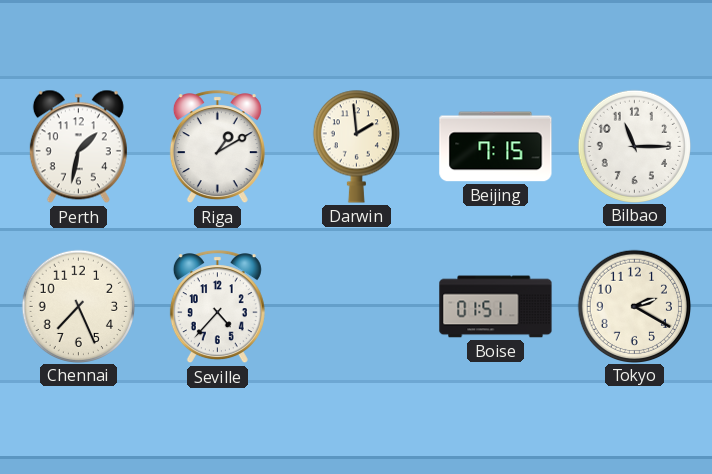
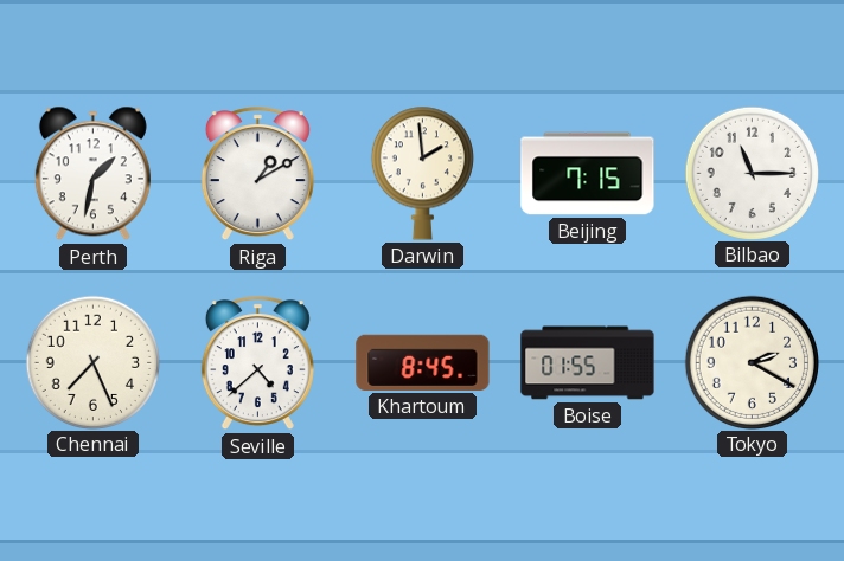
Seville: 4:37 -> 4:38 (257, 363)
Khartoum: none -> 8:45 (423, 362)
Boise: 01:51 -> 01:55 (588, 363)
